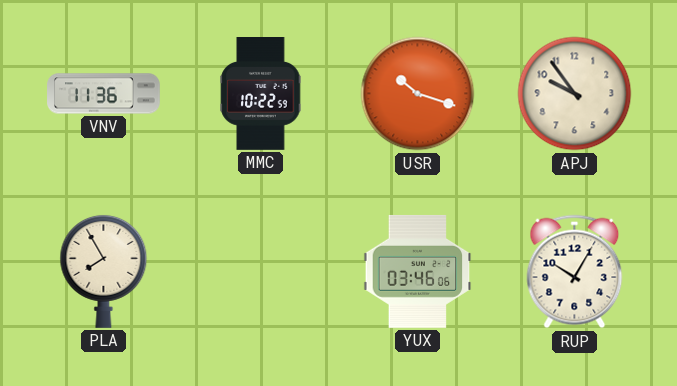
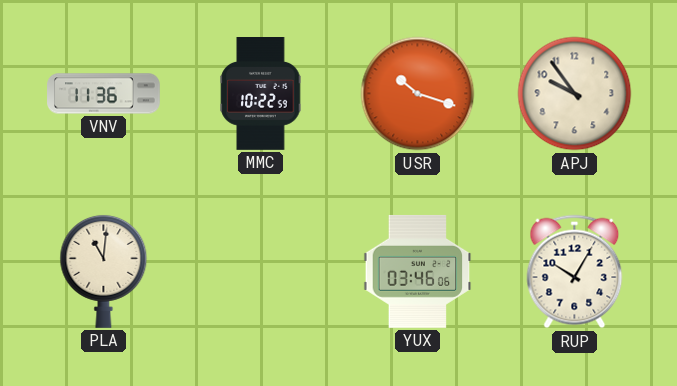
PLA: 7:55 -> 11:01 (104, 271)
